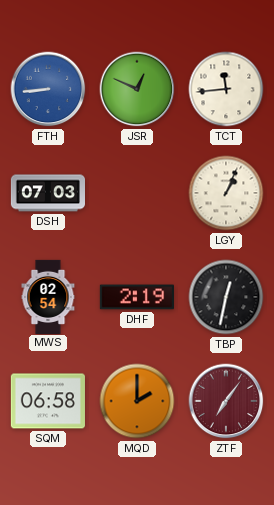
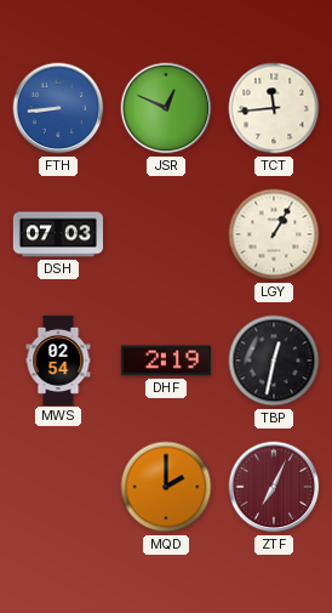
LGY: 1:04 -> 1:05 (274, 234)
SQM: 06:58 -> none (48, 401)
ZTF: 7:06 -> 7:04 (274, 487)
